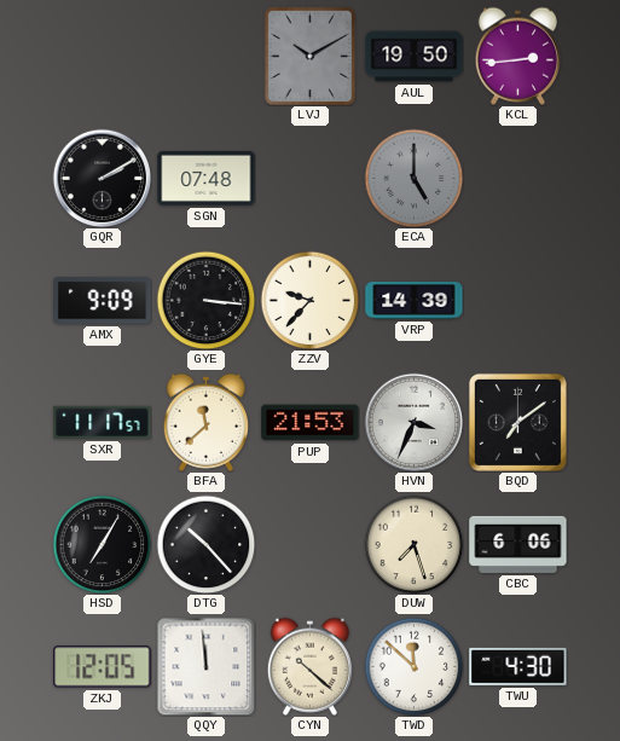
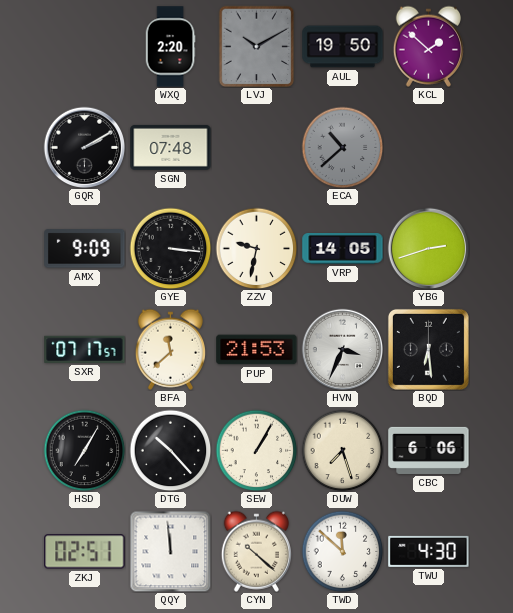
WXQ: none -> 2:20 (170, 47)
KCL: 2:44 -> 1:52 (428, 46)
ECA: 5:00 -> 10:38 (342, 147)
ZZV: 9:37 -> 9:32 (256, 248)
VRP: 14:39 -> 14:05 (343, 249)
YBG: none -> 2:42 (428, 248)
SXR: 11:17 -> 07:17 (85, 349)
BQD: 7:09 -> 6:29 (428, 349)
SEW: none -> 1:05 (256, 450)
ZKJ: 12:05 -> 02:51 (85, 552)
